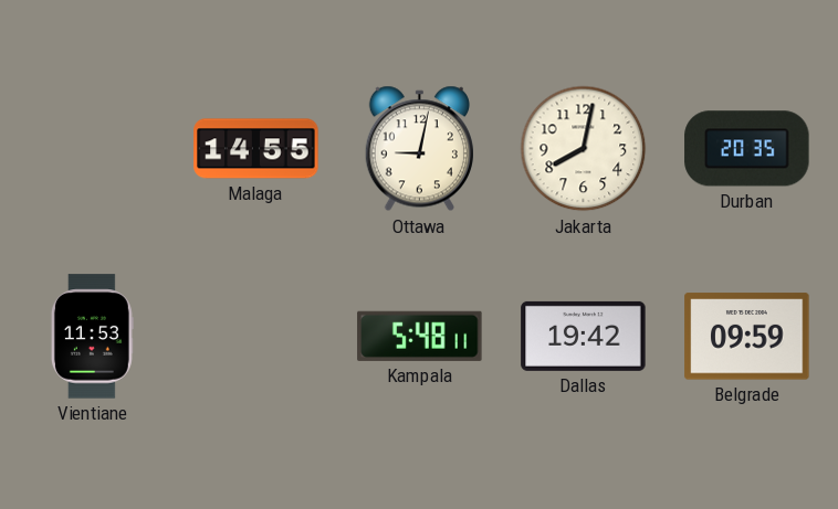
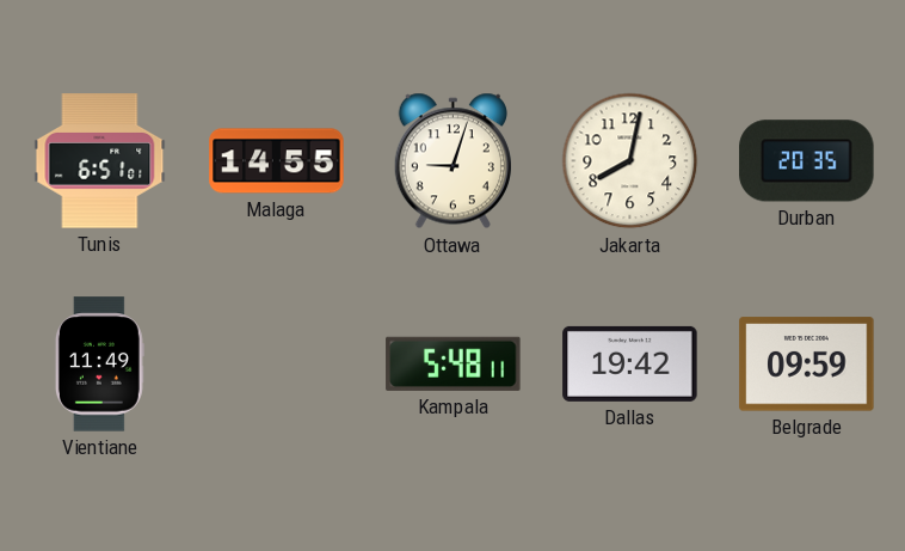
Tunis: none -> 6:51 (100, 161)
Ottawa: 9:02 -> 9:03 (452, 161)
Vientiane: 11:53 -> 11:49 (99, 365)
